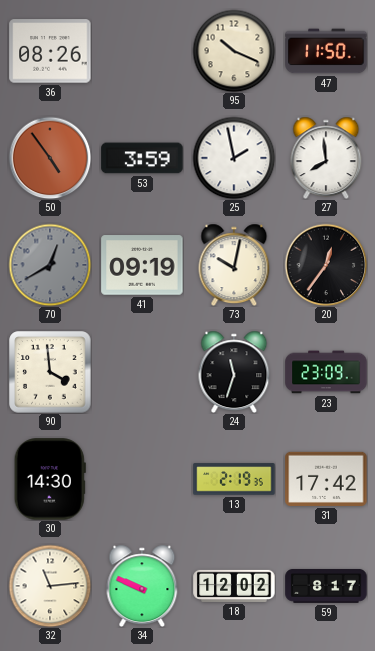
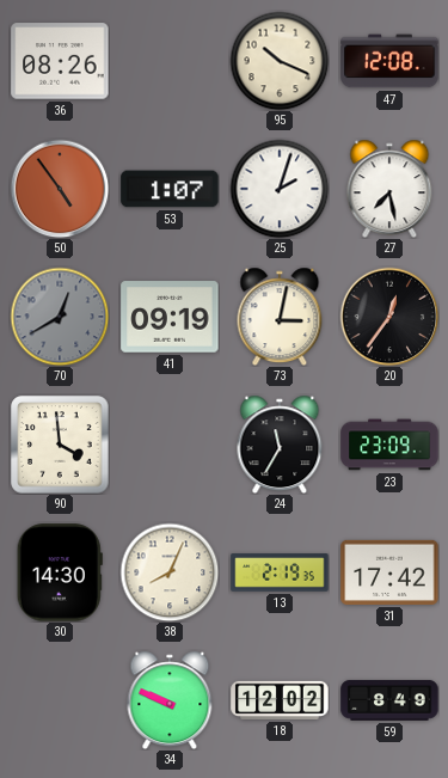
47: 11:50 -> 12:08 (389, 61)
53: 3:59 -> 1:07 (170, 189)
25: 1:58 -> 2:03 (280, 189)
27: 7:59 -> 7:28 (389, 189)
73: 10:02 -> 3:02 (280, 317)
24: 11:33 -> 11:35 (280, 445)
38: none -> 8:04 (170, 572)
32: 11:14 -> none (50, 586)
59: 8:17 -> 8:49 (389, 700)
